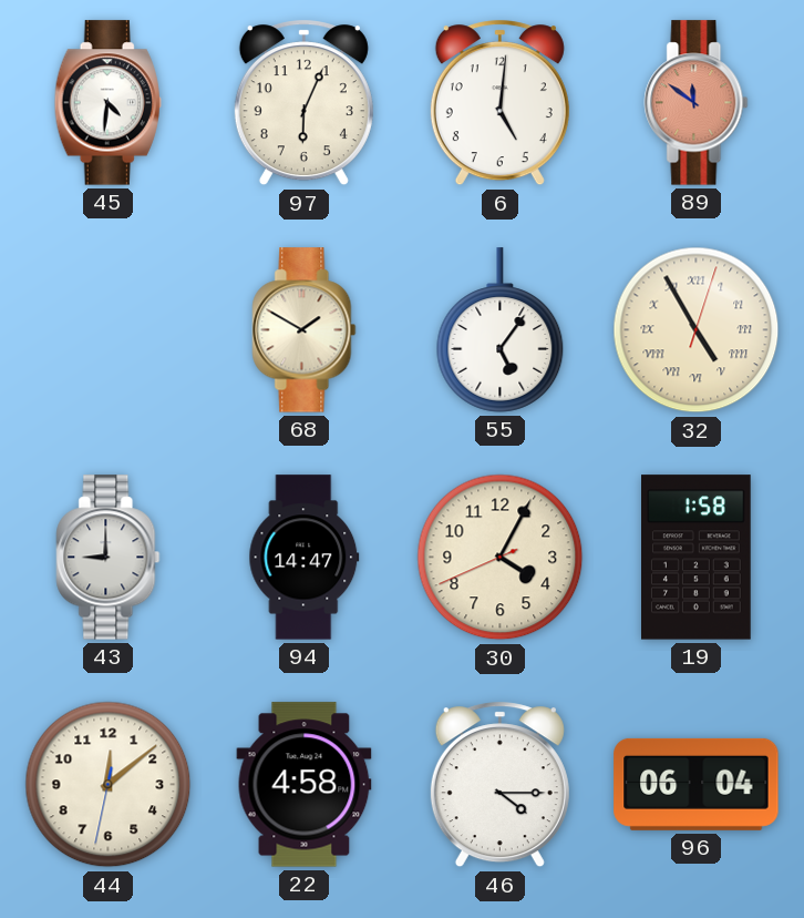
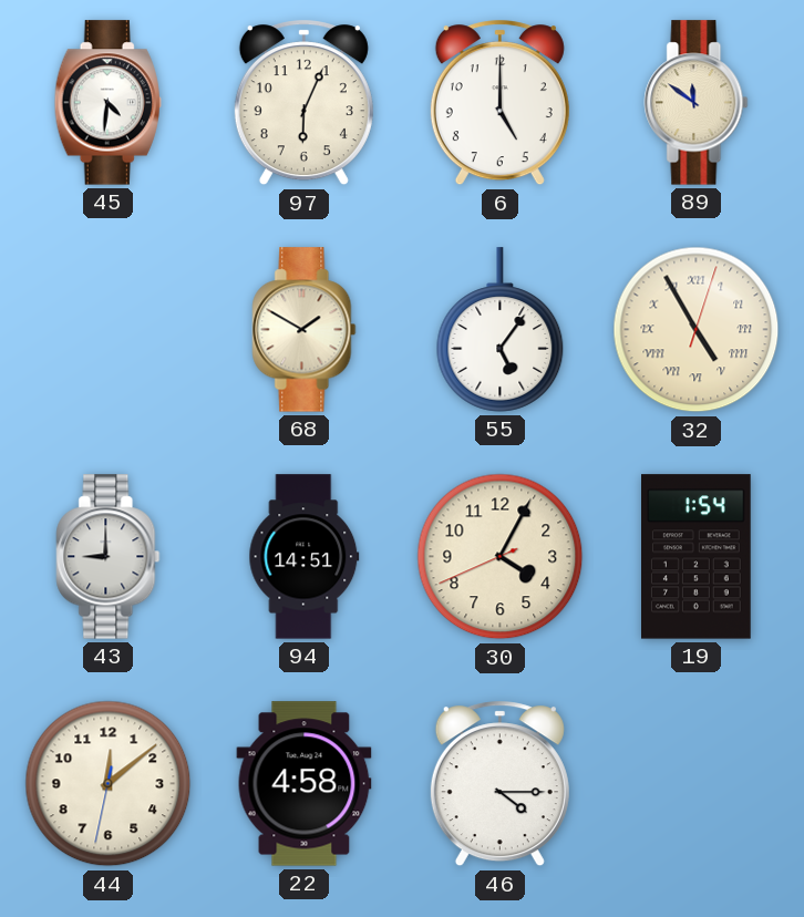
6: 5:01 -> 5:00 (499, 103)
89 dial: salmon -> cream (697, 103)
94: 14:47 -> 14:51 (305, 557)
19: 1:58 -> 1:54 (697, 557)
96: 06:04 -> none (697, 784)
